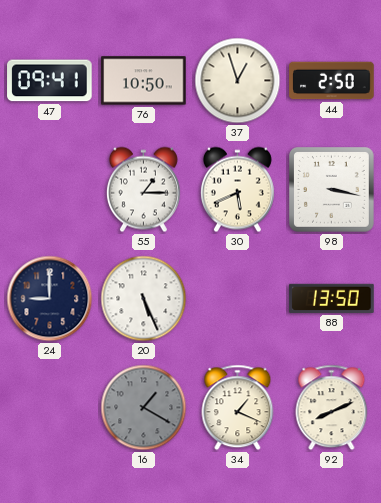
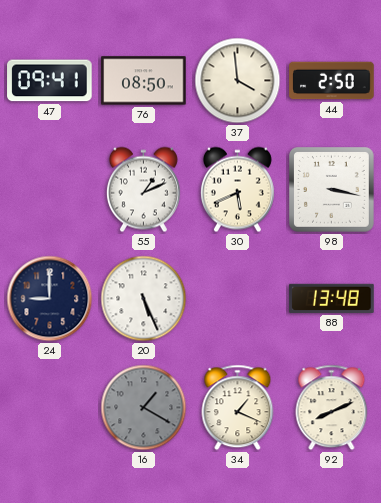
76: 10:50 -> 08:50 (144, 81)
37: 12:57 -> 3:59 (238, 81)
55: 1:15 -> 1:11 (143, 190)
88: 13:50 -> 13:48 (332, 298)
